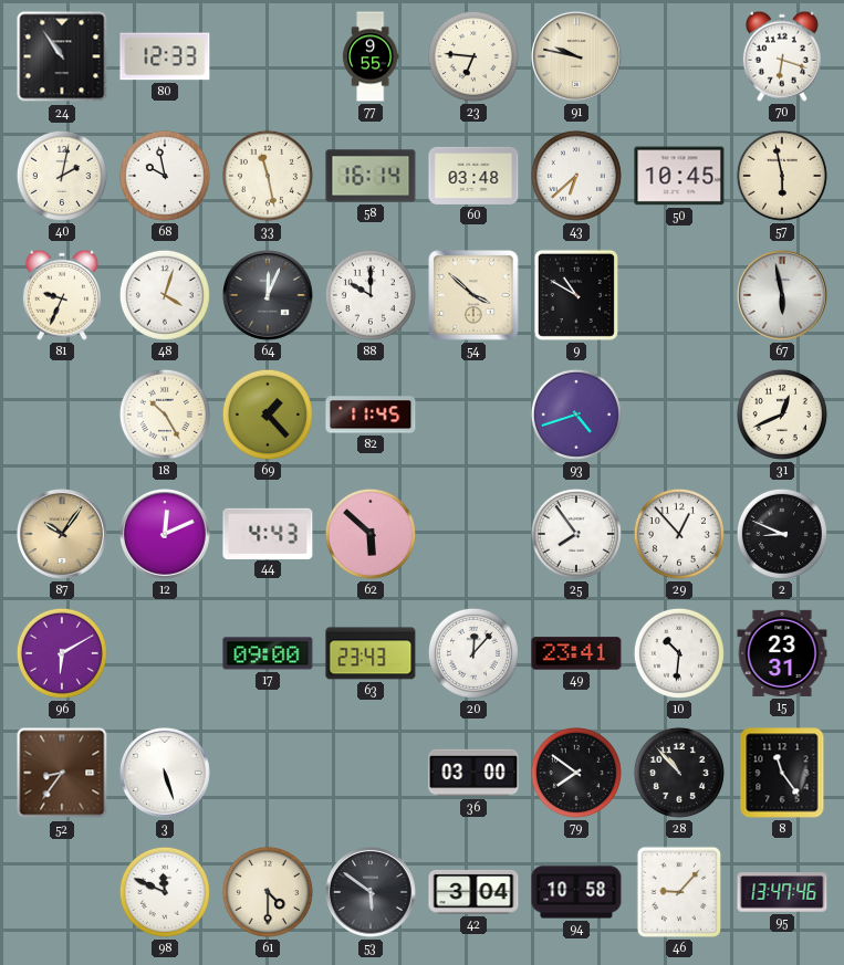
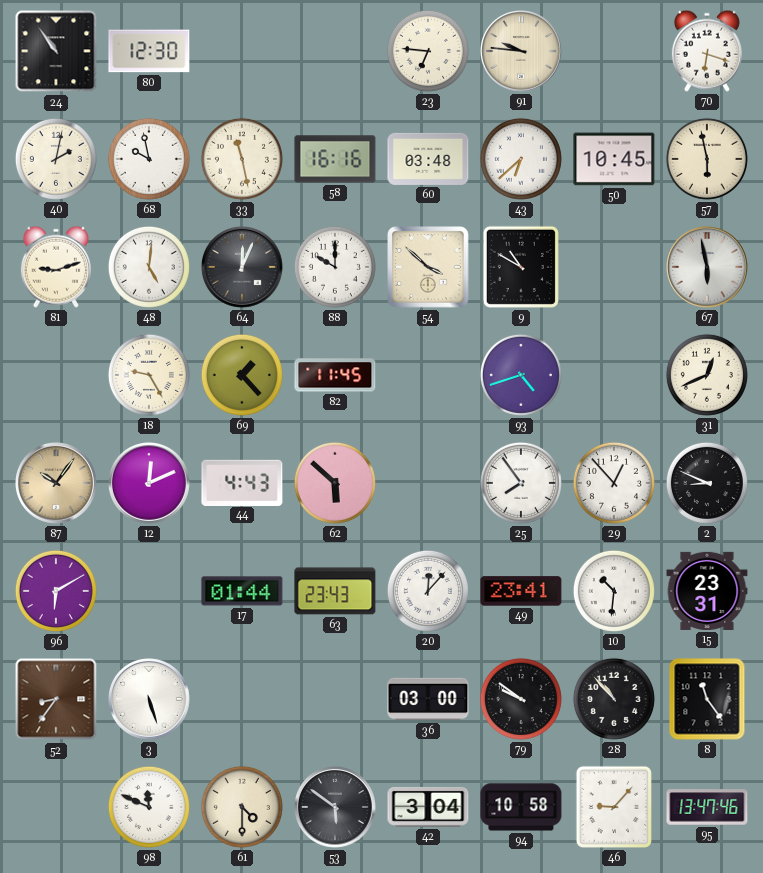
80: 12:33 -> 12:30 (149, 51)
77: 9:55 -> none (371, 56)
91: 9:47 -> 9:46 (522, 52)
58: 16:14 -> 16:16 (335, 159)
81: 9:34 -> 9:12 (56, 267)
48: 4:03 -> 5:01 (149, 267)
18: 10:25 -> 9:25 (149, 375)
17: 09:00 -> 01:44 (242, 591)
79: 7:51 -> 9:51 (521, 699)
